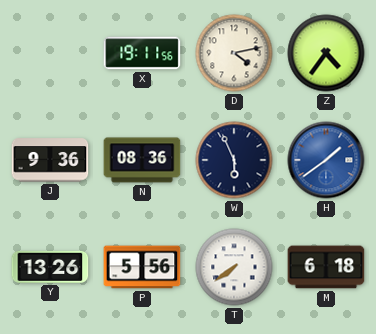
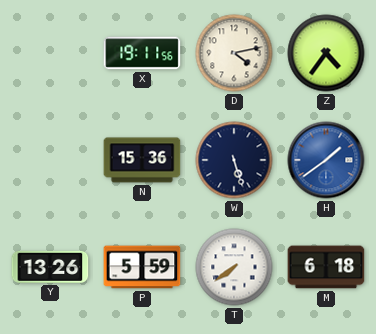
J: 9:36 -> none (50, 160)
N: 08:36 -> 15:36 (142, 160)
W: 5:56 -> 5:27 (234, 160)
P: 5:56 -> 5:59 (142, 267)
